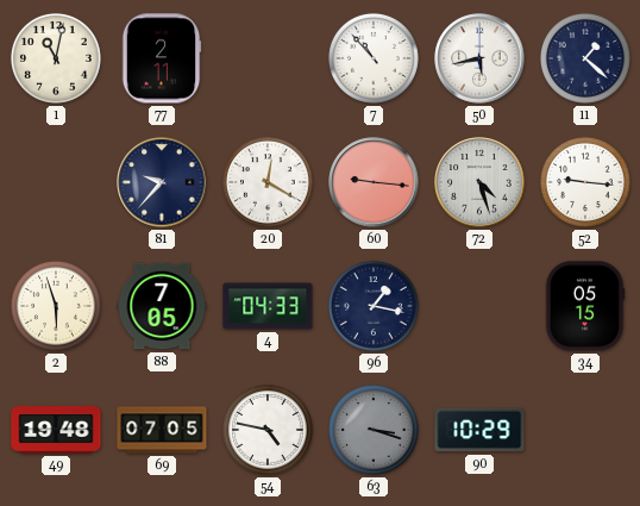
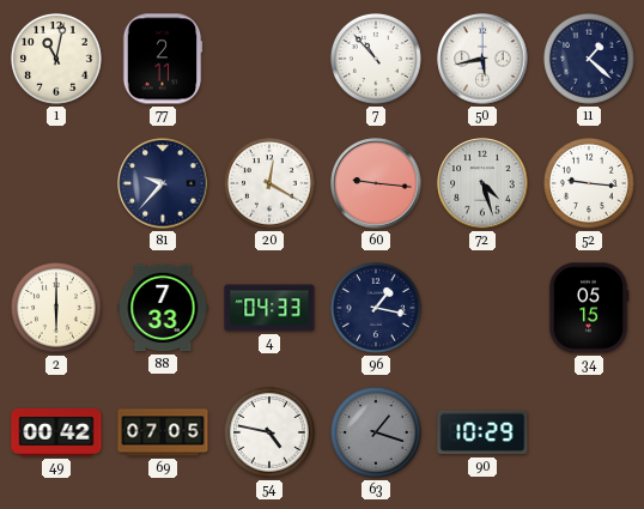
2: 5:57 -> 6:00 (56, 308)
88: 7:05 -> 7:33 (163, 308)
49: 19:48 -> 00:42 (56, 432)
63: 3:18 -> 1:18 (376, 432)
